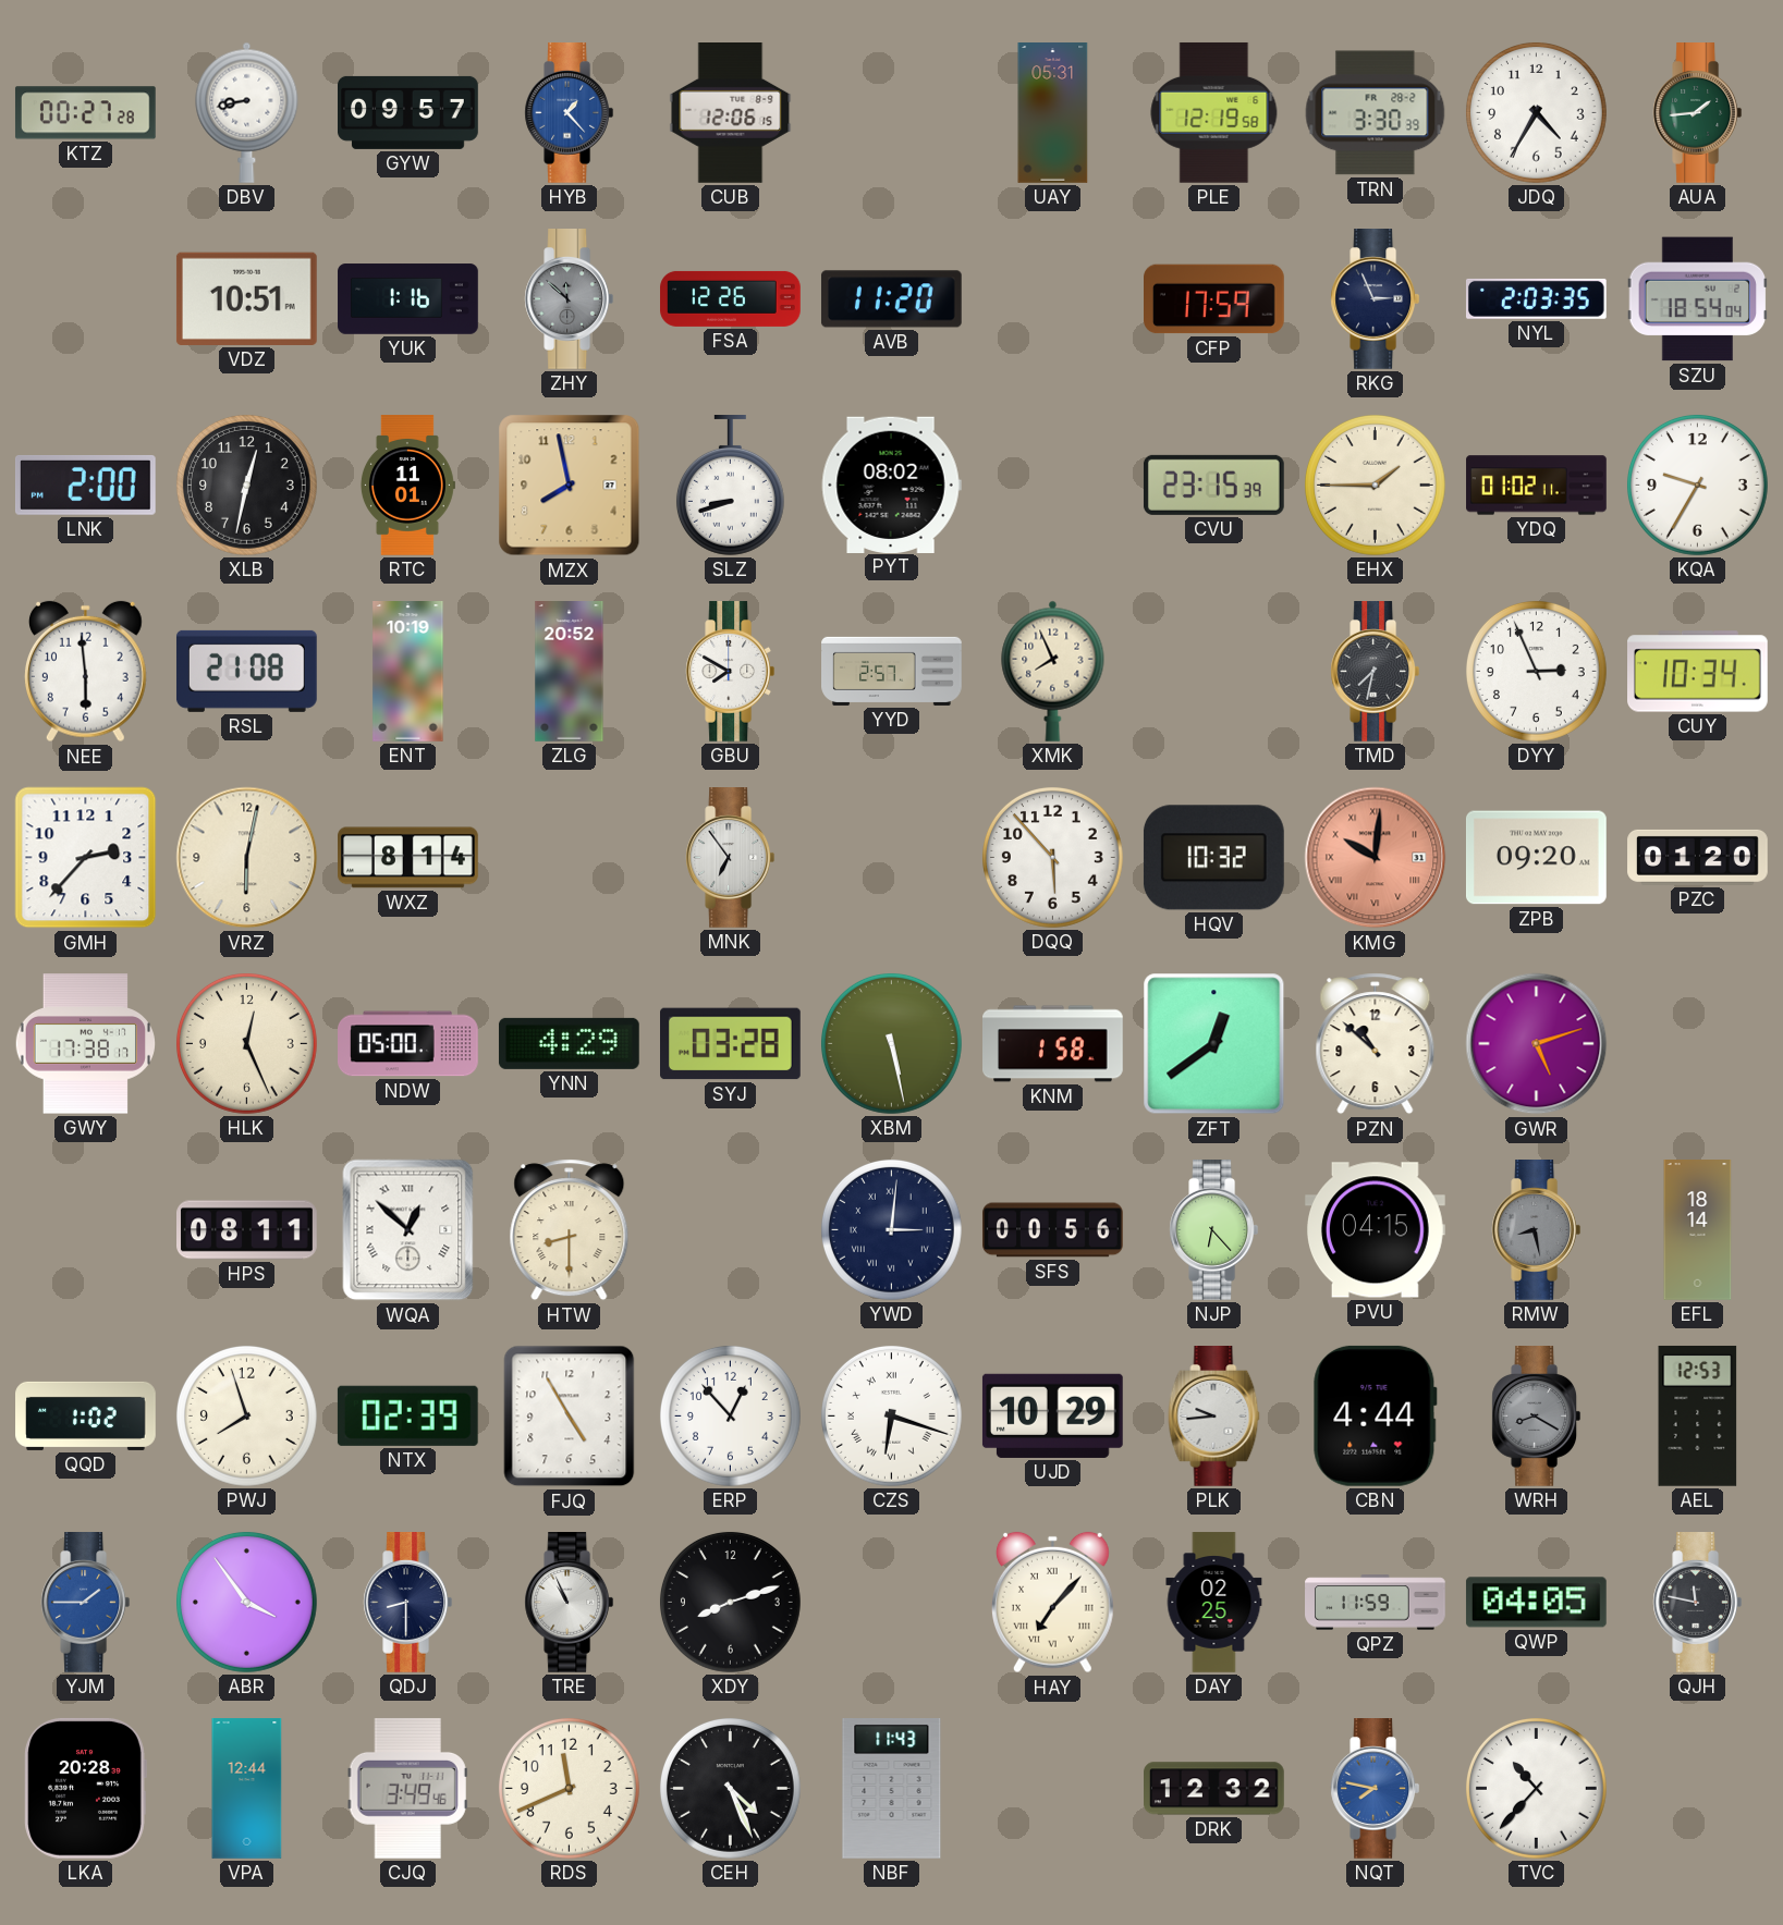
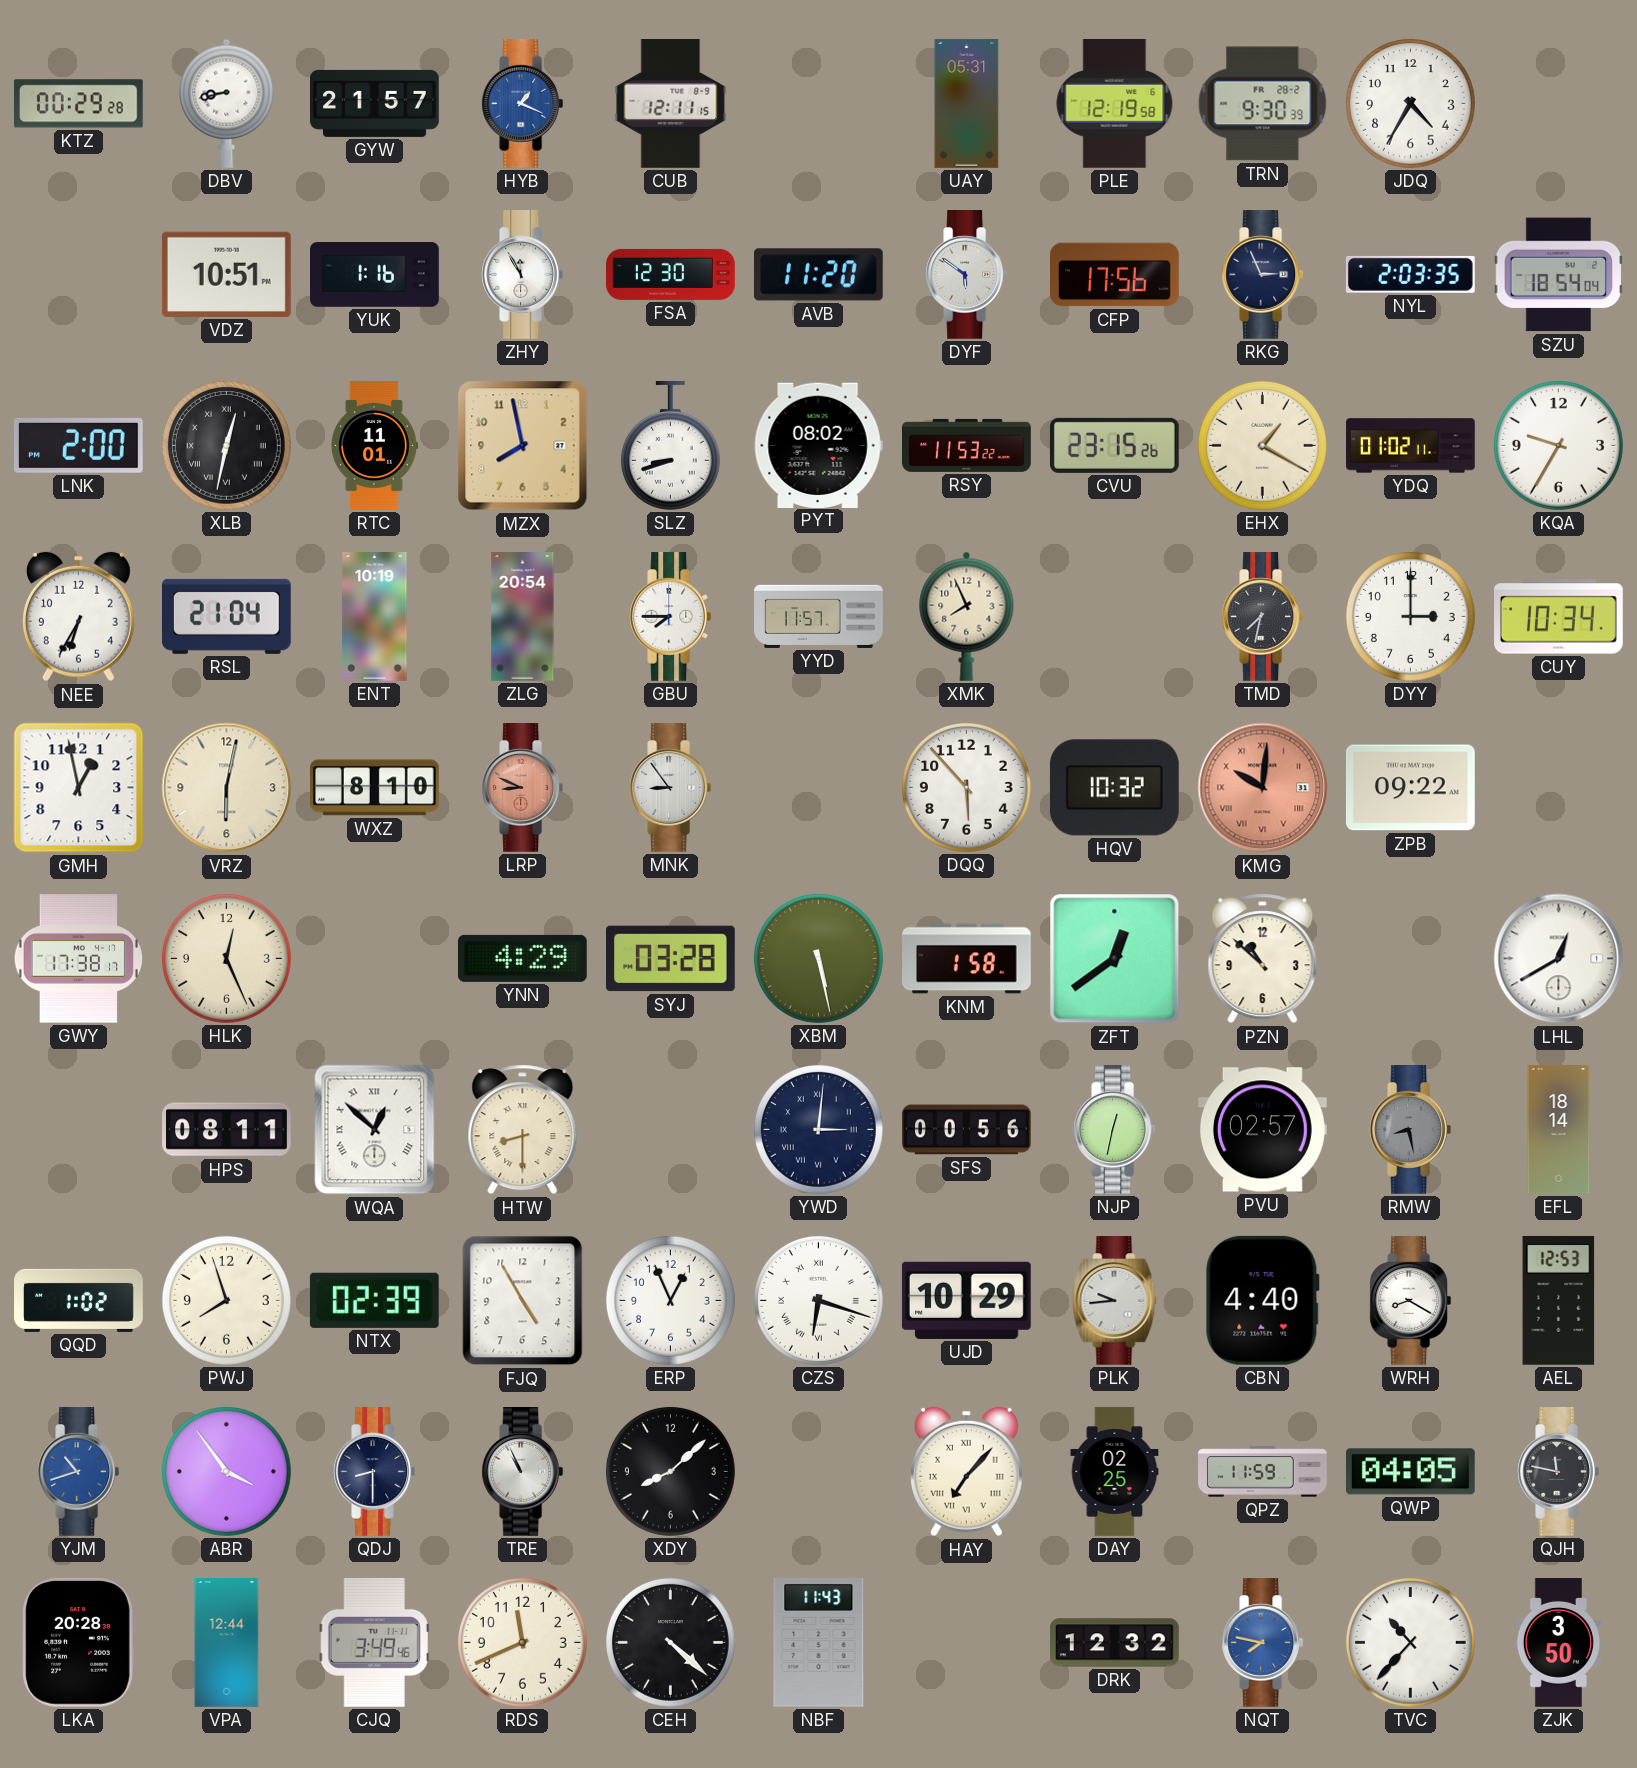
KTZ: 00:27 -> 00:29 (78, 104)
GYW: 09:57 -> 21:57 (375, 103)
HYB: 1:23 -> 1:19 (523, 104)
CUB: 12:06 -> 12:11 (671, 104)
TRN: 3:30 -> 9:30 (1263, 104)
AUA: 1:44 -> none (1698, 113)
ZHY: 11:52 -> 11:55 (523, 275)
ZHY dial: grey -> white (523, 275)
FSA: 12:26 -> 12:30 (671, 274)
DYF: none -> 5:51 (967, 275)
CFP: 17:59 -> 17:56 (1115, 275)
XLB numerals: Arabic -> Roman (226, 445)
RSY: none -> 11:53 (967, 445)
CVU: 23:15:39 -> 23:15:26 (1114, 445)
EHX: 1:45 -> 1:20 (1262, 445)
NEE: 5:59 -> 6:35 (78, 617)
RSL: 21:08 -> 21:04 (226, 616)
ZLG: 20:52 -> 20:54 (523, 617)
GBU: 7:50 -> 7:45 (671, 617)
YYD: 2:57 -> 11:57 (819, 616)
DYY: 2:56 -> 3:00 (1410, 616)
GMH: 2:37 -> 12:58 (79, 788)
WXZ: 8:14 -> 8:10 (375, 788)
LRP: none -> 8:49 (523, 788)
MNK: 6:54 -> 8:54 (671, 788)
ZPB: 09:20 -> 09:22 (1410, 788)
PZC: 01:20 -> none (1698, 857)
NDW: 05:00 -> none (408, 1044)
GWR: 5:12 -> none (1537, 1044)
LHL: none -> 12:40 (1559, 959)
NJP: 6:23 -> 12:32 (1115, 1130)
PVU: 04:15 -> 02:57 (1262, 1130)
ERP: 12:53 -> 12:56 (670, 1300)
CBN: 4:44 -> 4:40 (1262, 1300)
WRH dial: grey -> white (1411, 1301)
YJM: 1:45 -> 10:42 (79, 1472)
XDY: 8:12 -> 8:08 (670, 1471)
CEH: 4:26 -> 4:22 (670, 1642)
ZJK: none -> 3:50 (1558, 1643)
